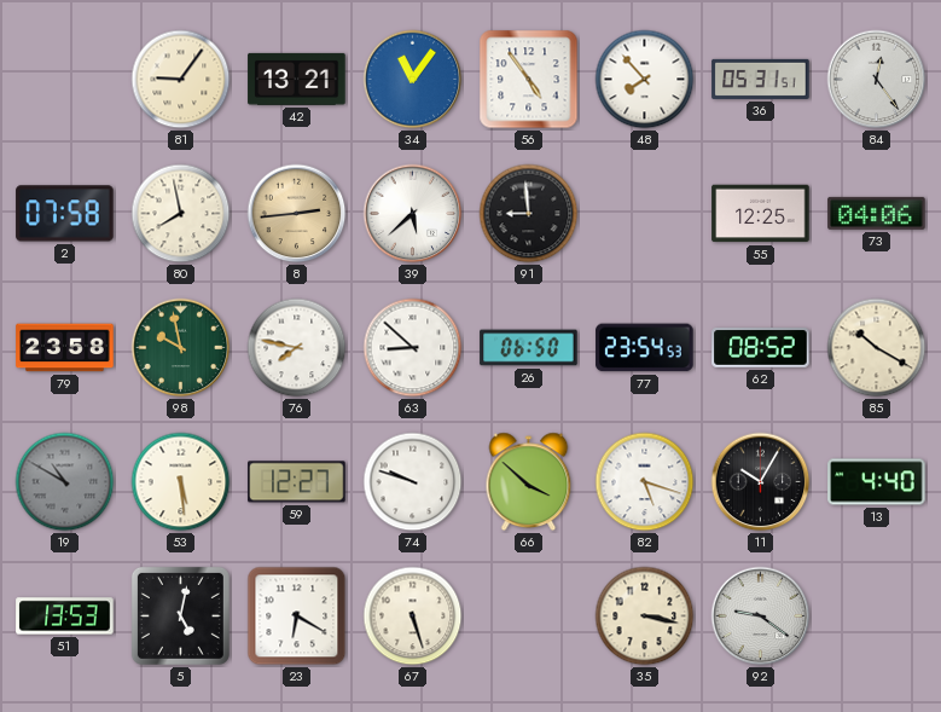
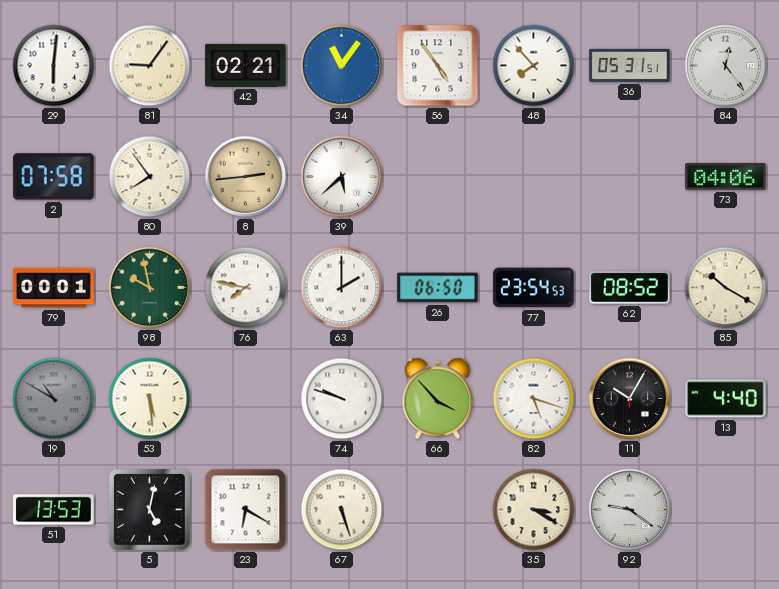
29: none -> 6:01 (54, 66)
42: 13:21 -> 02:21 (246, 65)
80: 7:58 -> 7:54 (150, 177)
91: 8:59 -> none (529, 214)
55: 12:25 -> none (761, 214)
79: 23:58 -> 00:01 (54, 288)
63: 8:52 -> 2:00 (342, 288)
59: 12:27 -> none (297, 482)
66: 3:52 -> 3:53 (438, 399)
35: 3:17 -> 3:20 (534, 510)
